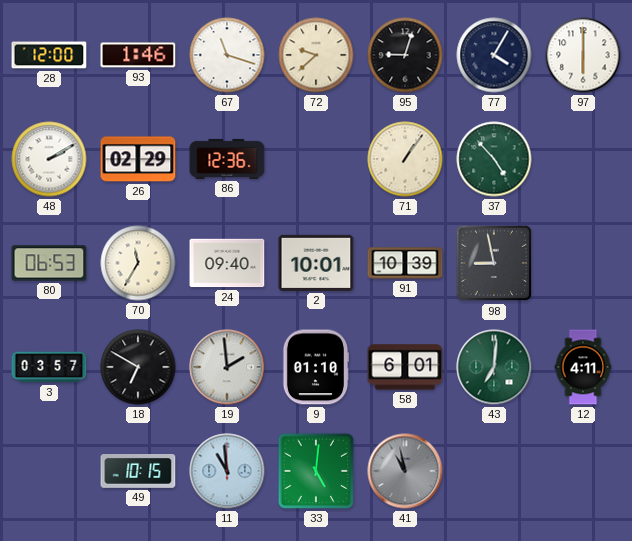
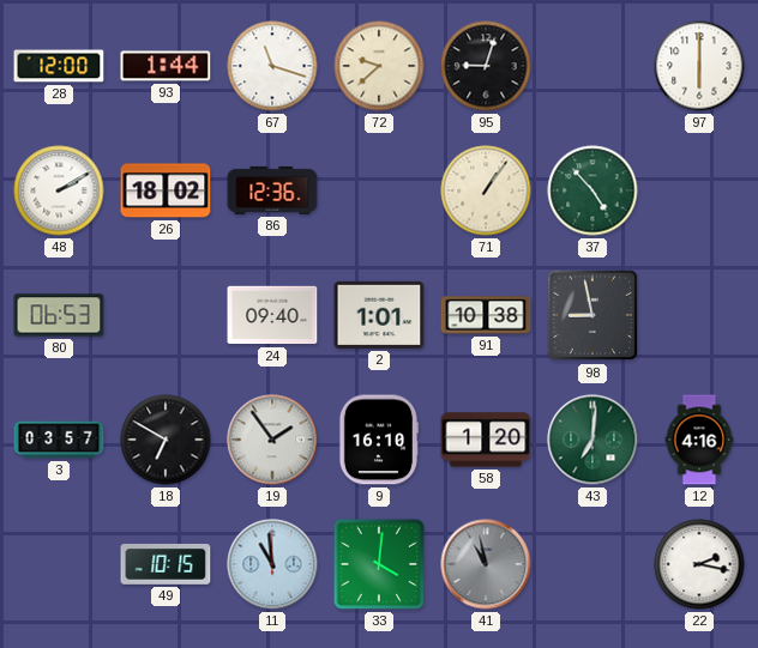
93: 1:46 -> 1:44 (166, 66)
77: 4:05 -> none (494, 55)
26: 02:29 -> 18:02 (166, 190)
70: 11:35 -> none (138, 263)
2: 10:01 -> 1:01 (379, 315)
91: 10:39 -> 10:38 (486, 315)
19: 1:59 -> 1:54 (272, 440)
9: 01:10 -> 16:10 (378, 440)
58: 6:01 -> 1:20 (486, 440)
12: 4:11 -> 4:16 (699, 440)
33: 5:01 -> 4:01 (379, 564)
22: none -> 2:17 (699, 564)
